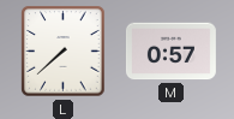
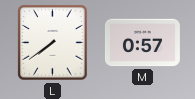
L: 7:38 -> 7:39 (53, 43)
